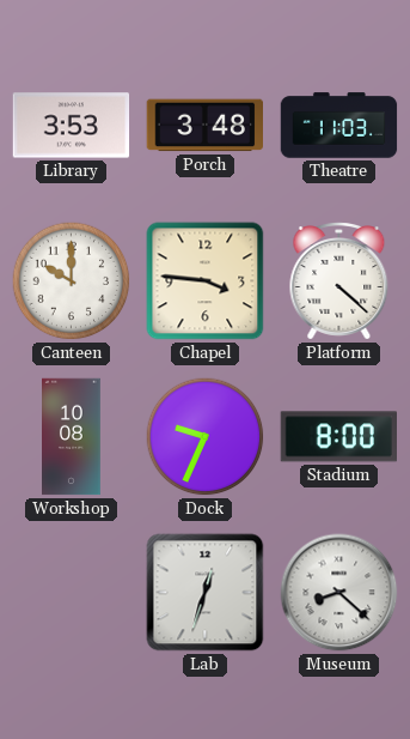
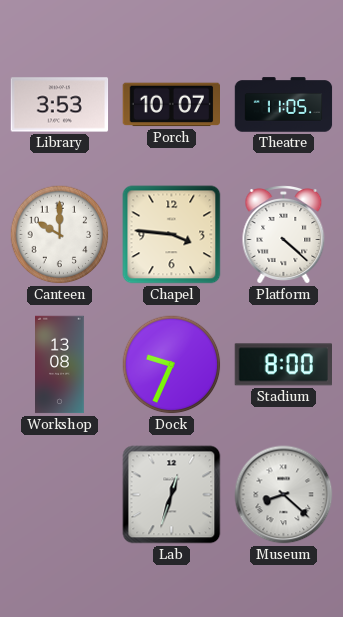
Porch: 3:48 -> 10:07 (172, 105)
Theatre: 11:03 -> 11:05 (284, 105)
Workshop: 10:08 -> 13:08 (60, 365)
